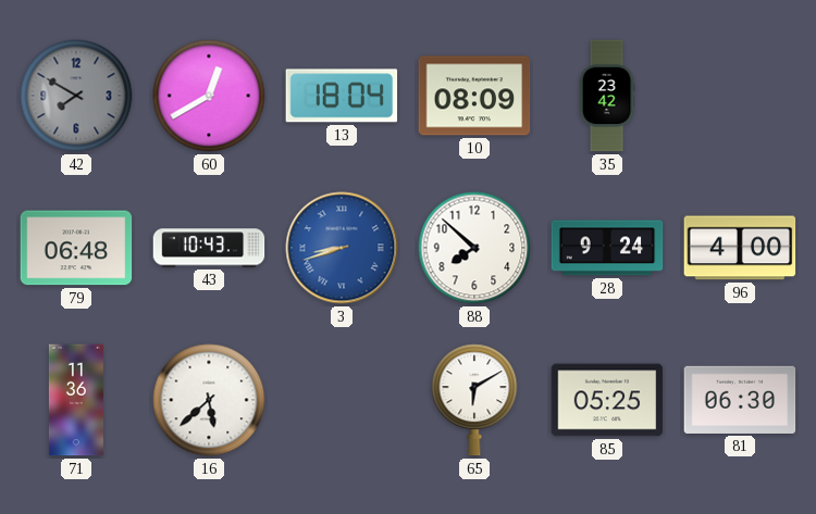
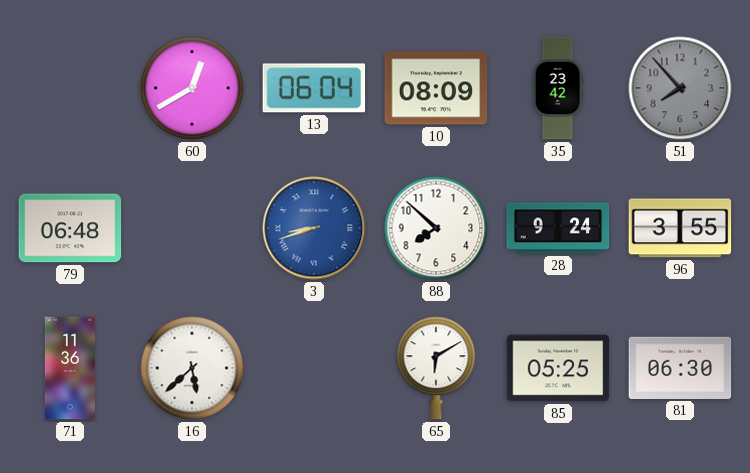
42: 7:50 -> none (76, 96)
13: 18:04 -> 06:04 (314, 88)
51: none -> 7:53 (680, 88)
43: 10:43 -> none (209, 248)
96: 4:00 -> 3:55 (680, 228)
